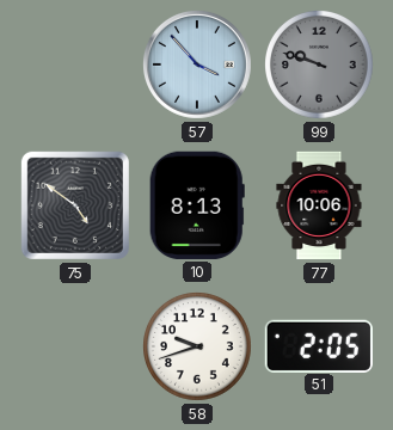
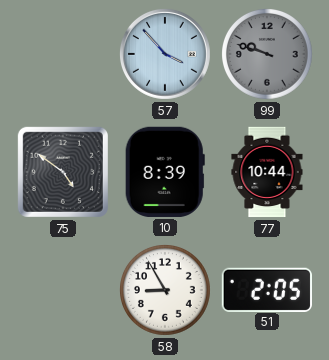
10: 8:13 -> 8:39 (165, 172)
77: 10:06 -> 10:44 (267, 172)
58: 9:42 -> 8:55 (166, 291)
